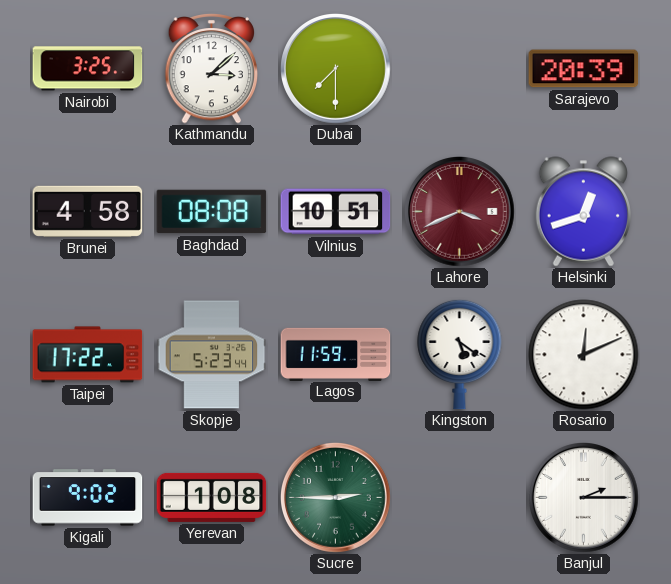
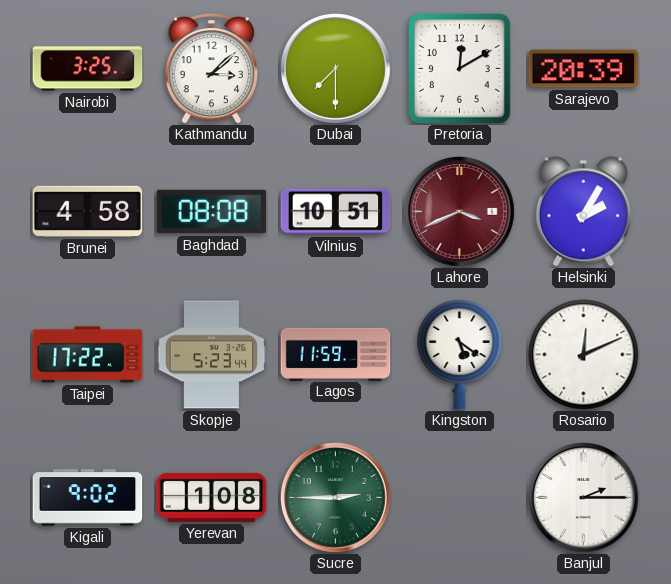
Pretoria: none -> 12:10 (459, 69)
Helsinki: 12:42 -> 2:05 (583, 212)
